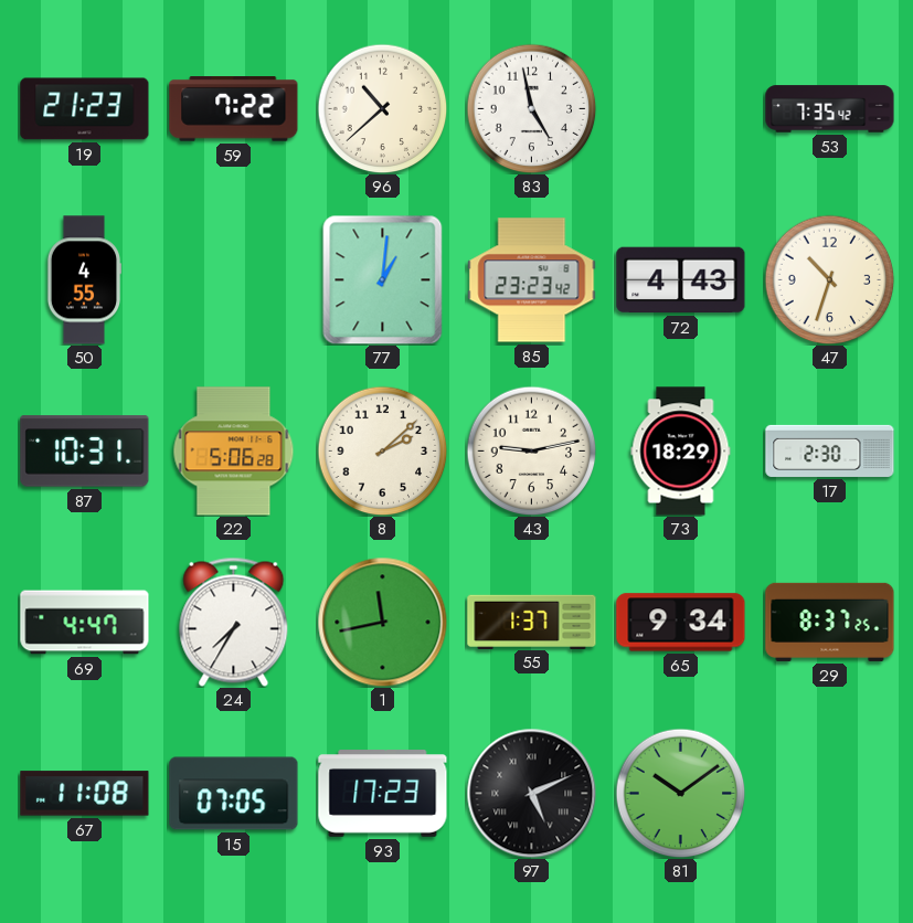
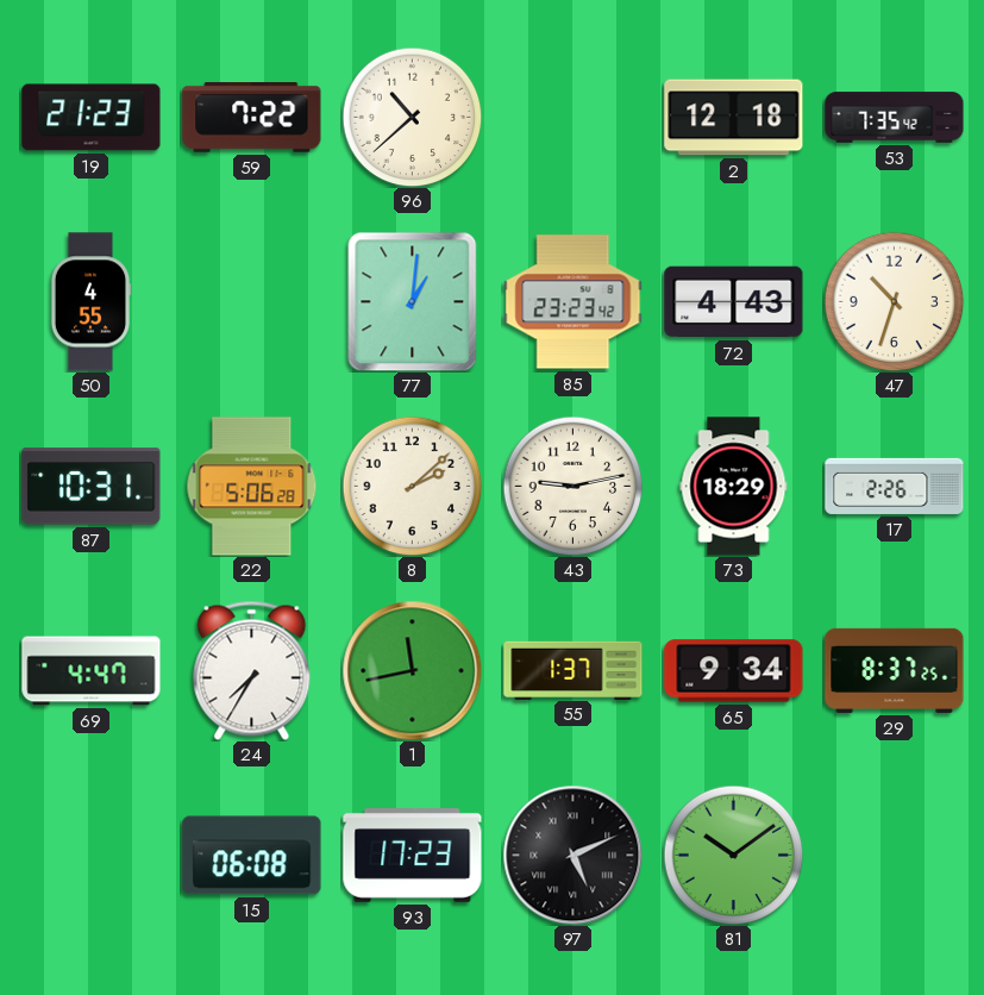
83: 4:58 -> none (531, 108)
2: none -> 12:18 (734, 118)
17: 2:30 -> 2:26 (895, 486)
67: 11:08 -> none (85, 794)
15: 07:05 -> 06:08 (252, 856)
